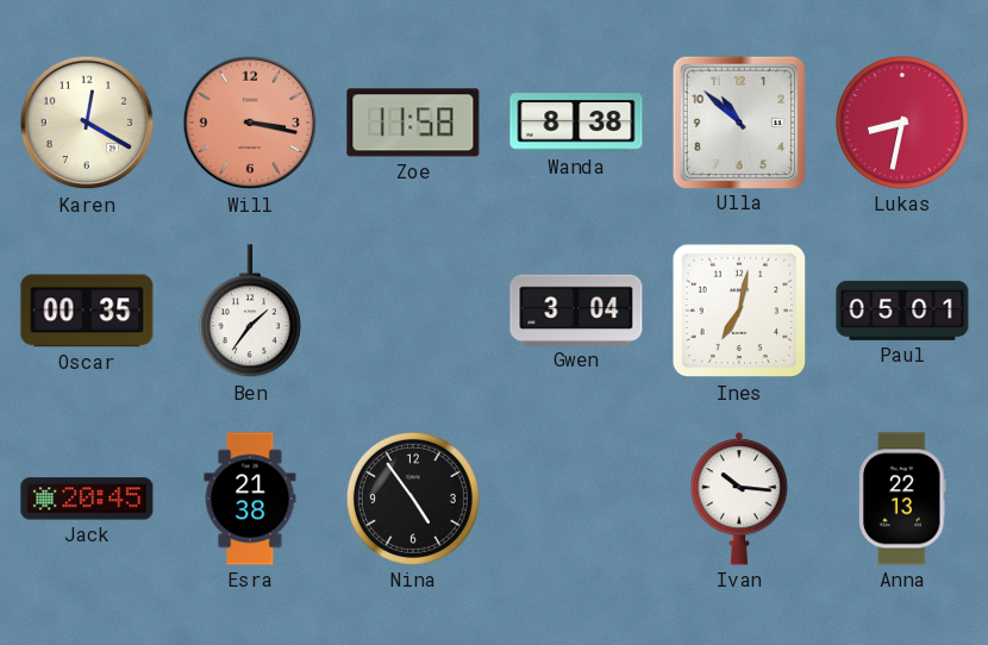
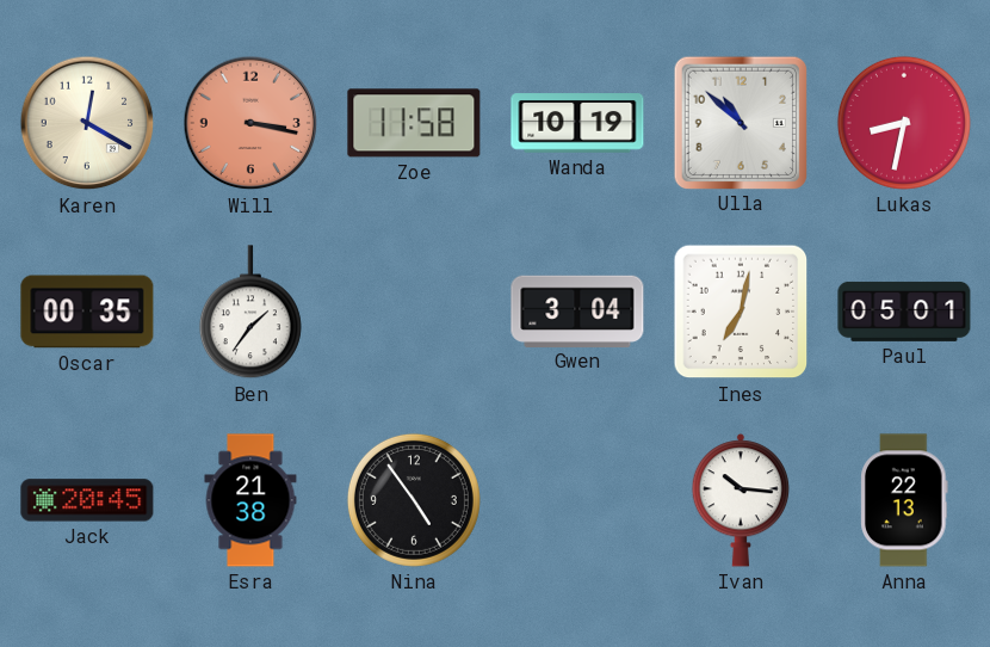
Wanda: 8:38 -> 10:19 (577, 123)
